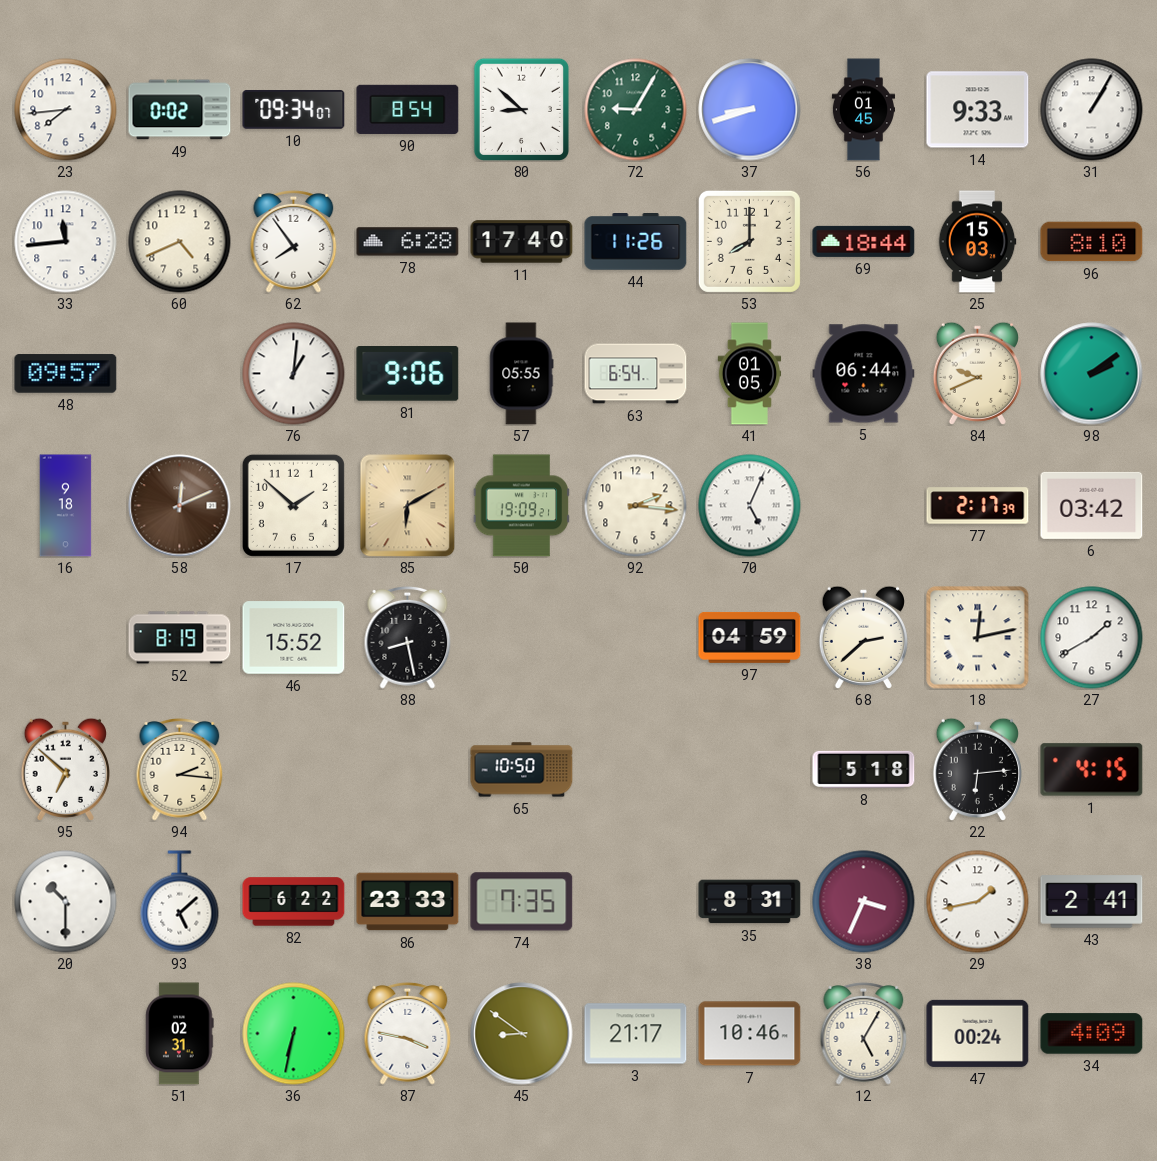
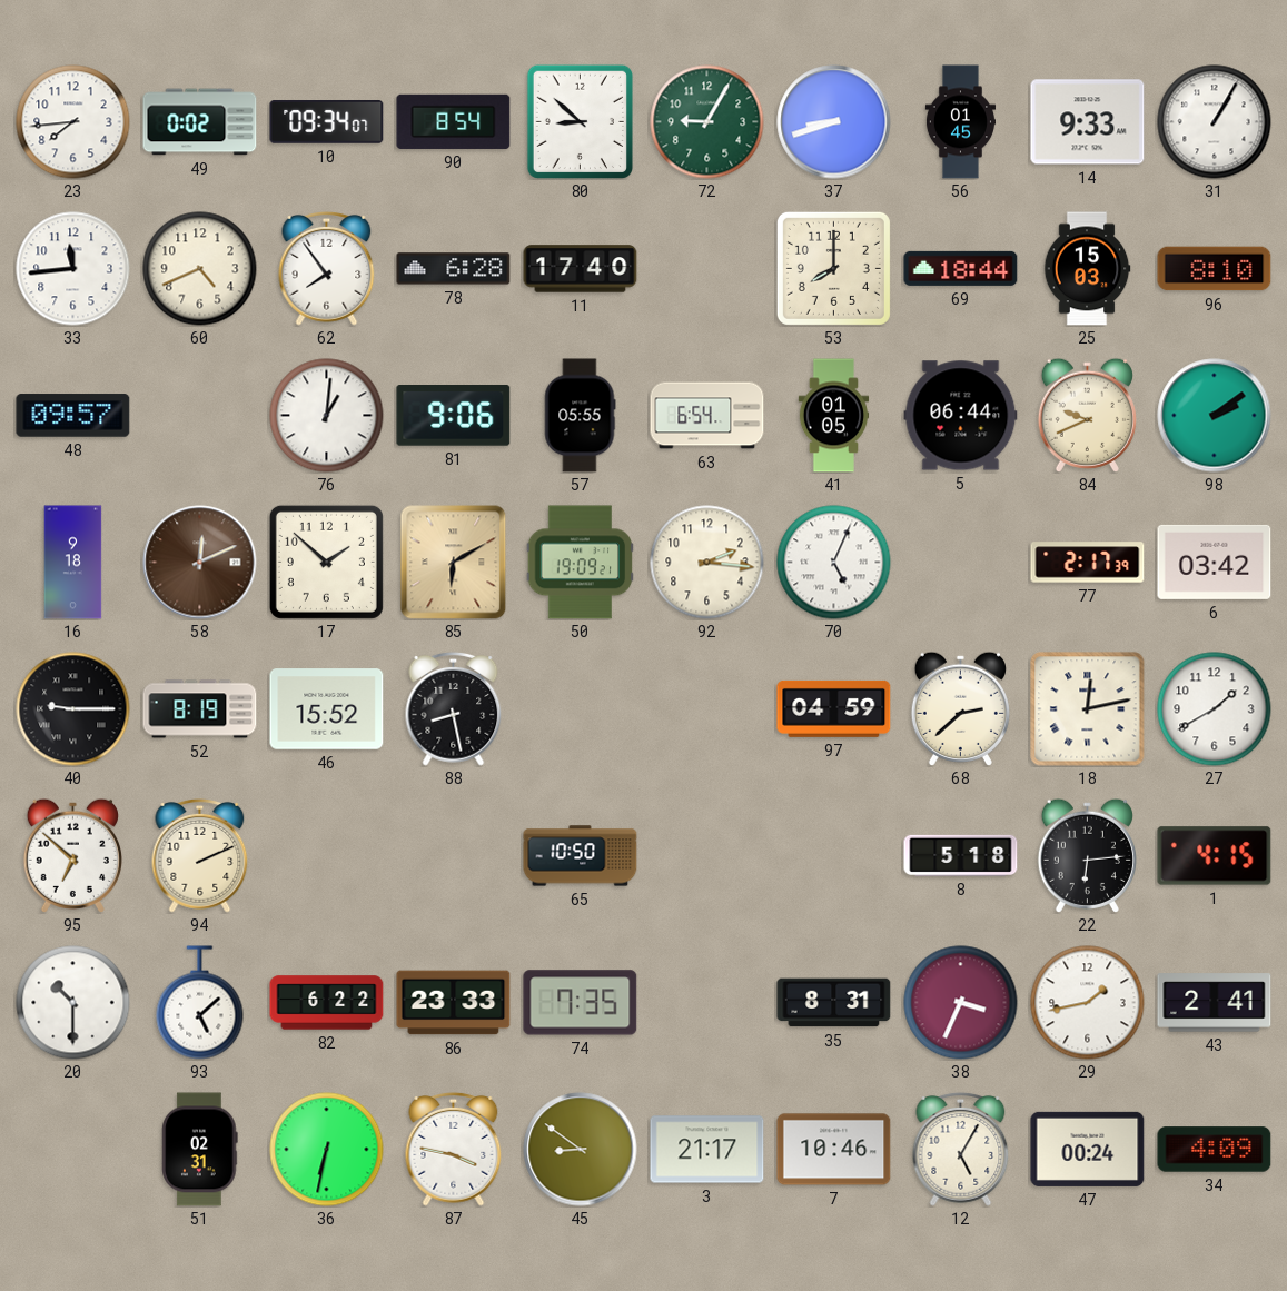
44: 11:26 -> none (636, 242)
40: none -> 9:15 (73, 709)
94: 2:16 -> 2:11 (200, 855)
